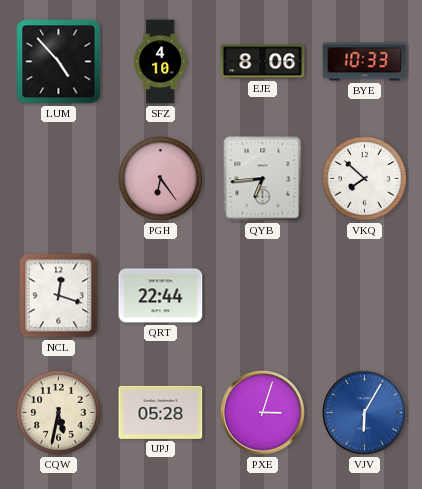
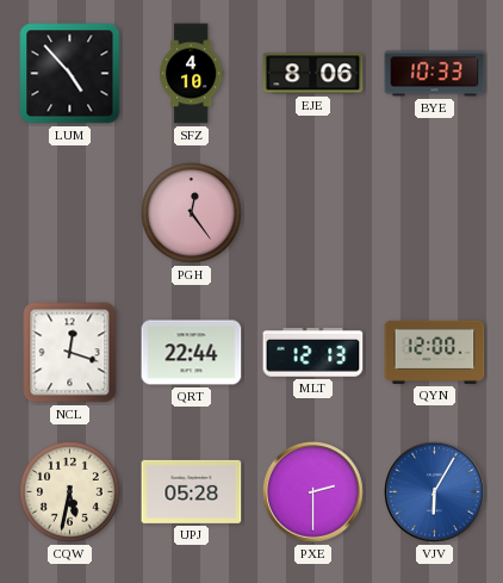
PGH: 6:24 -> 12:24 (192, 213)
QYB: 6:44 -> none (263, 179)
VKQ: 7:52 -> none (365, 179)
MLT: none -> 12:13 (313, 353)
QYN: none -> 12:00 (435, 352)
PXE: 3:03 -> 2:30 (313, 492)
